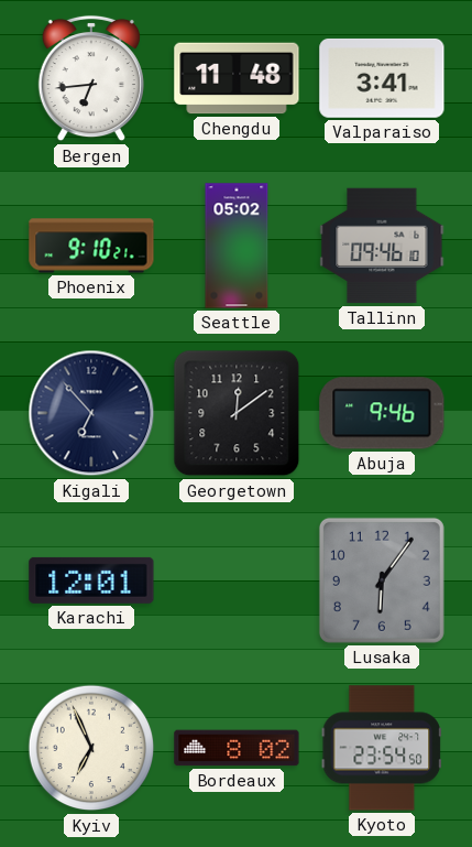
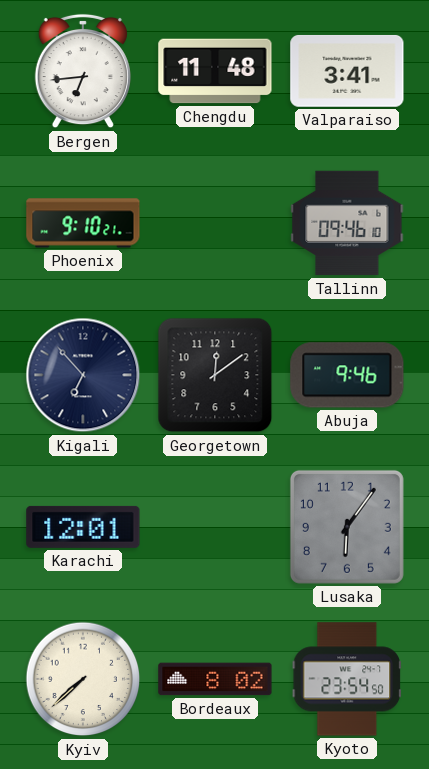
Seattle: 05:02 -> none (237, 246)
Kyiv: 6:56 -> 7:38 (83, 679)
